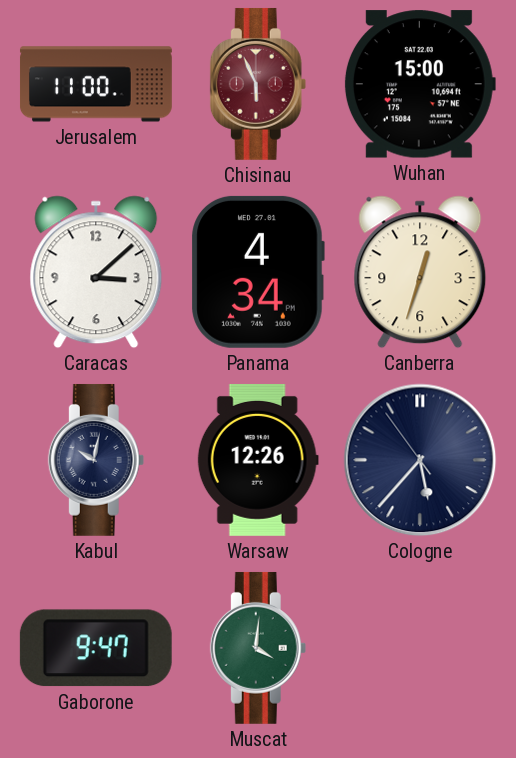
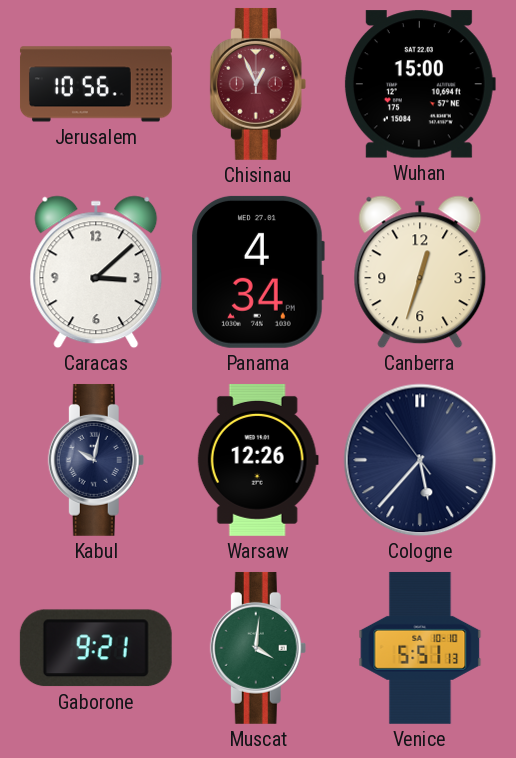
Jerusalem: 11:00 -> 10:56 (96, 84)
Chisinau: 5:56 -> 12:56 (258, 84)
Gaborone: 9:47 -> 9:21 (96, 648)
Venice: none -> 5:51 (420, 648)
